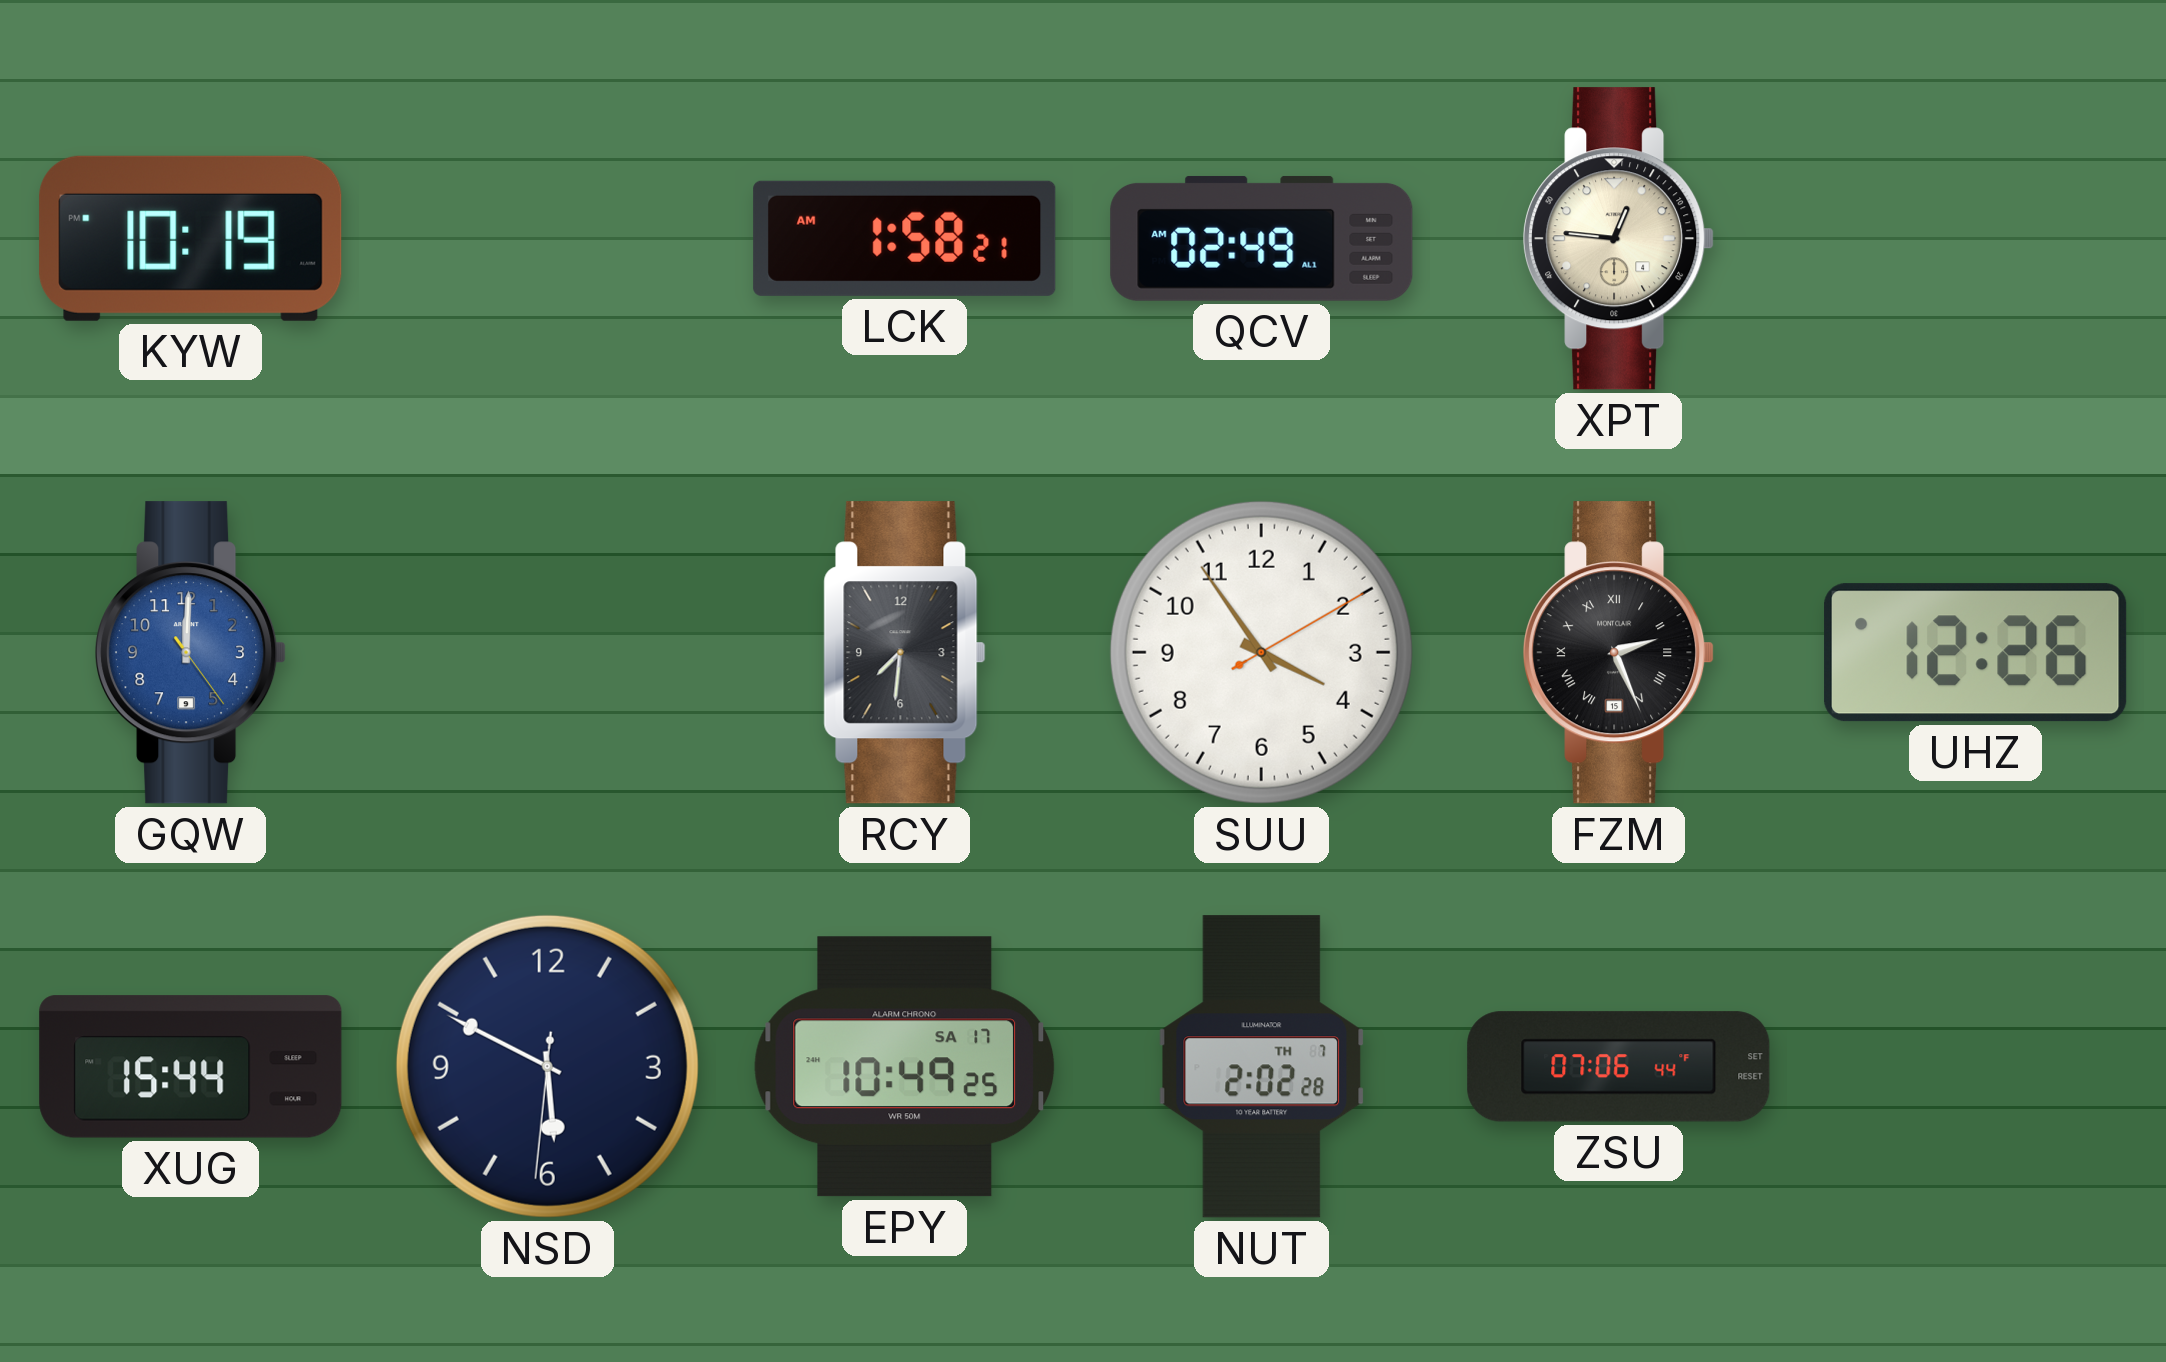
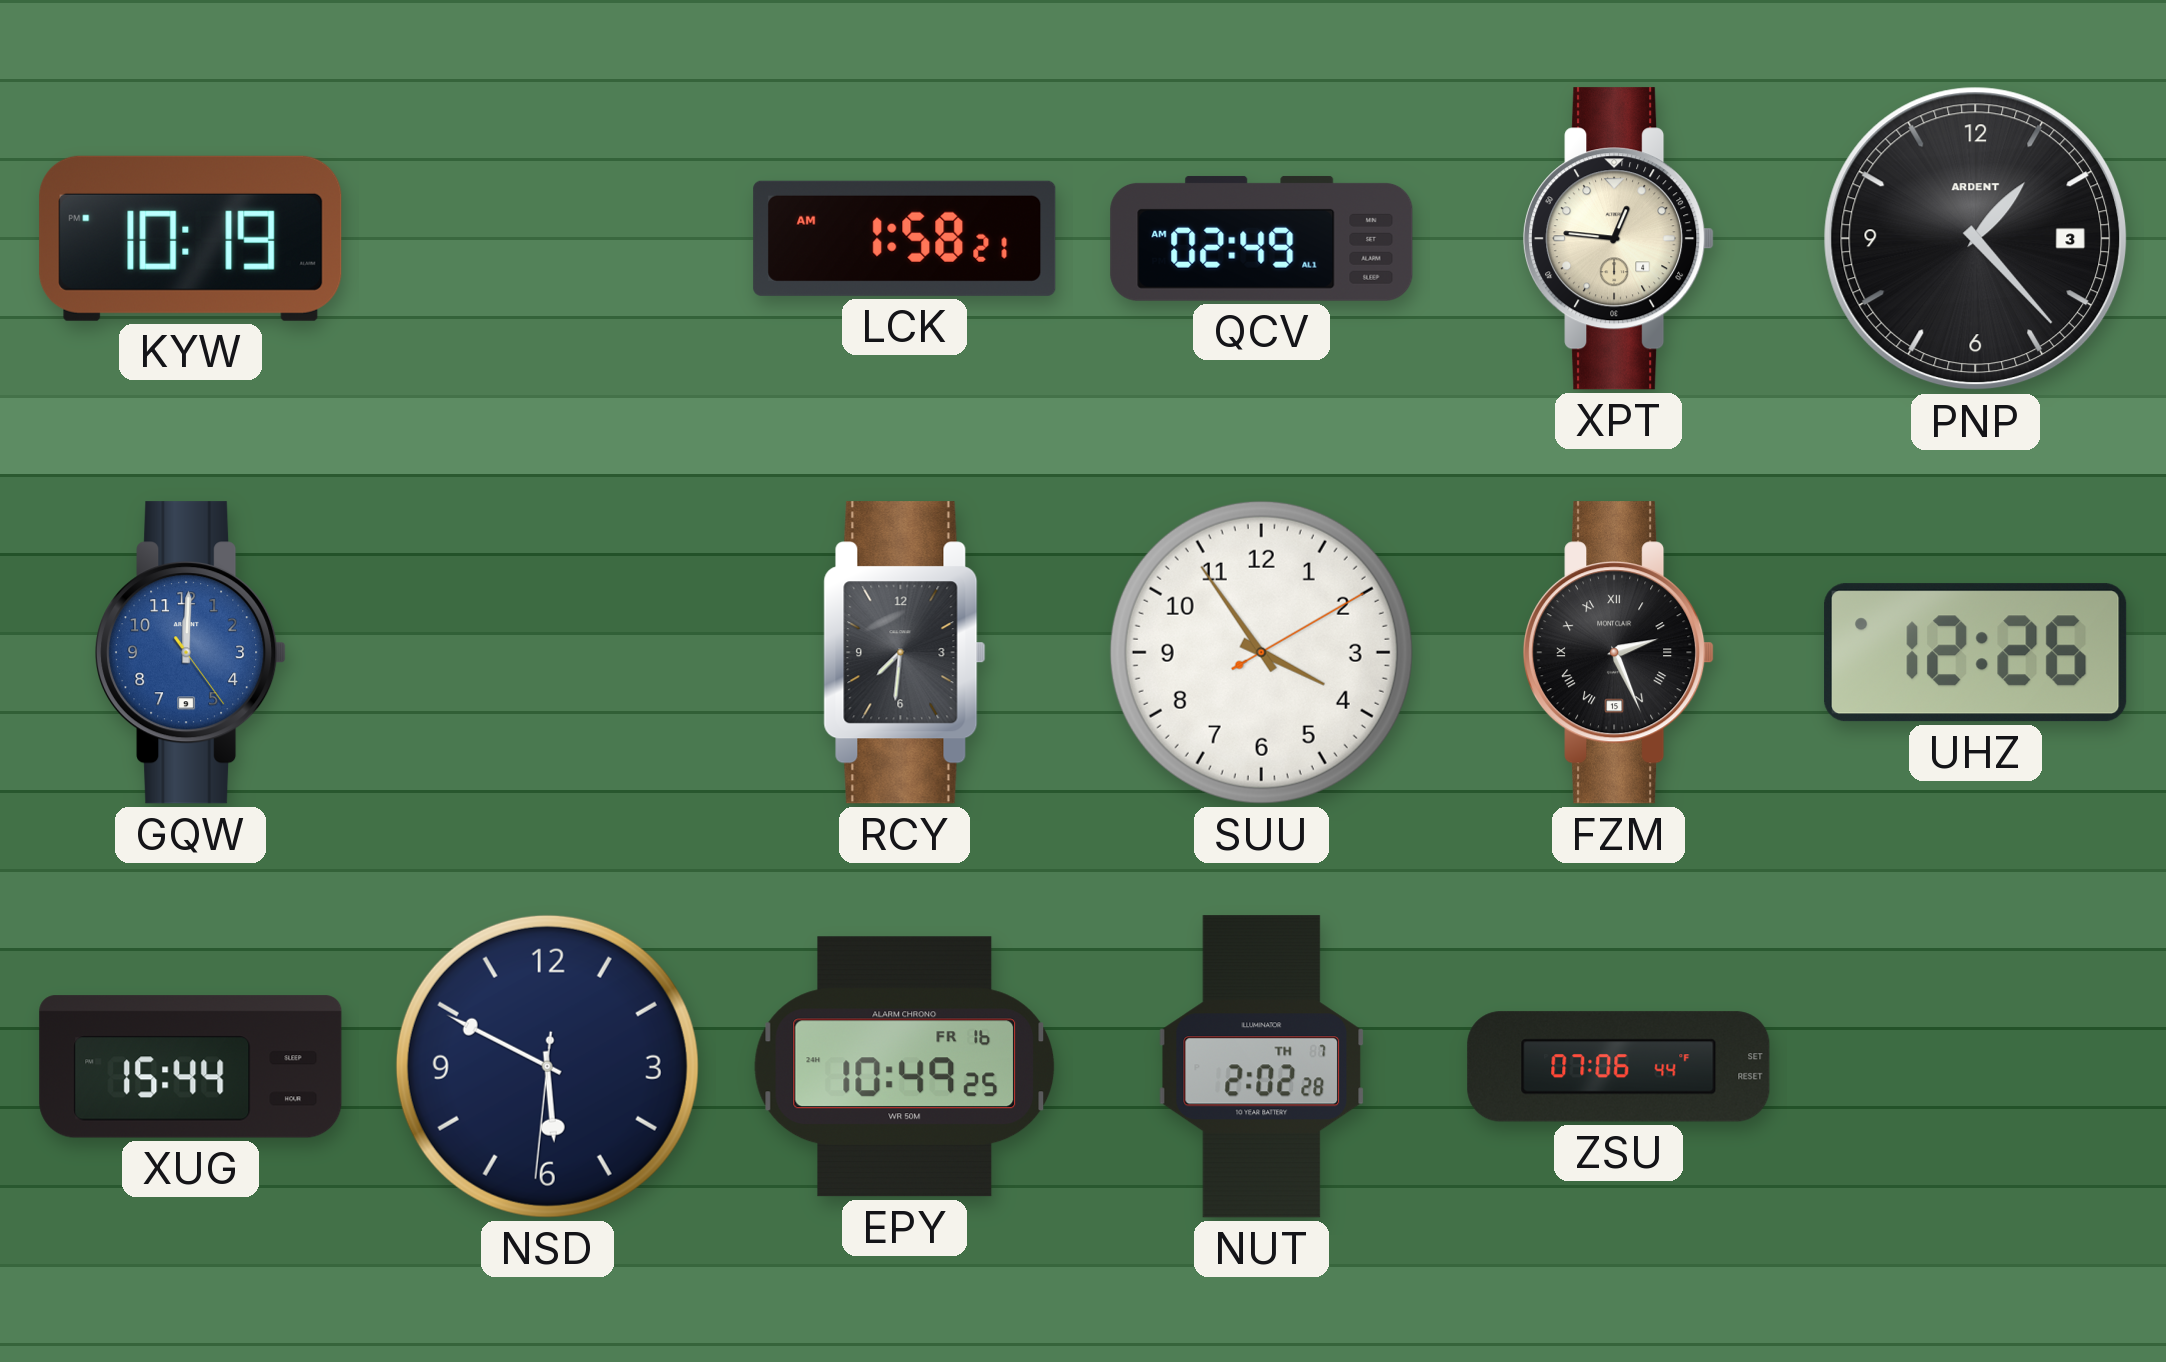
PNP: none -> 1:23 (1976, 239)
EPY date: SA 17 -> FR 16 (905, 1067)
